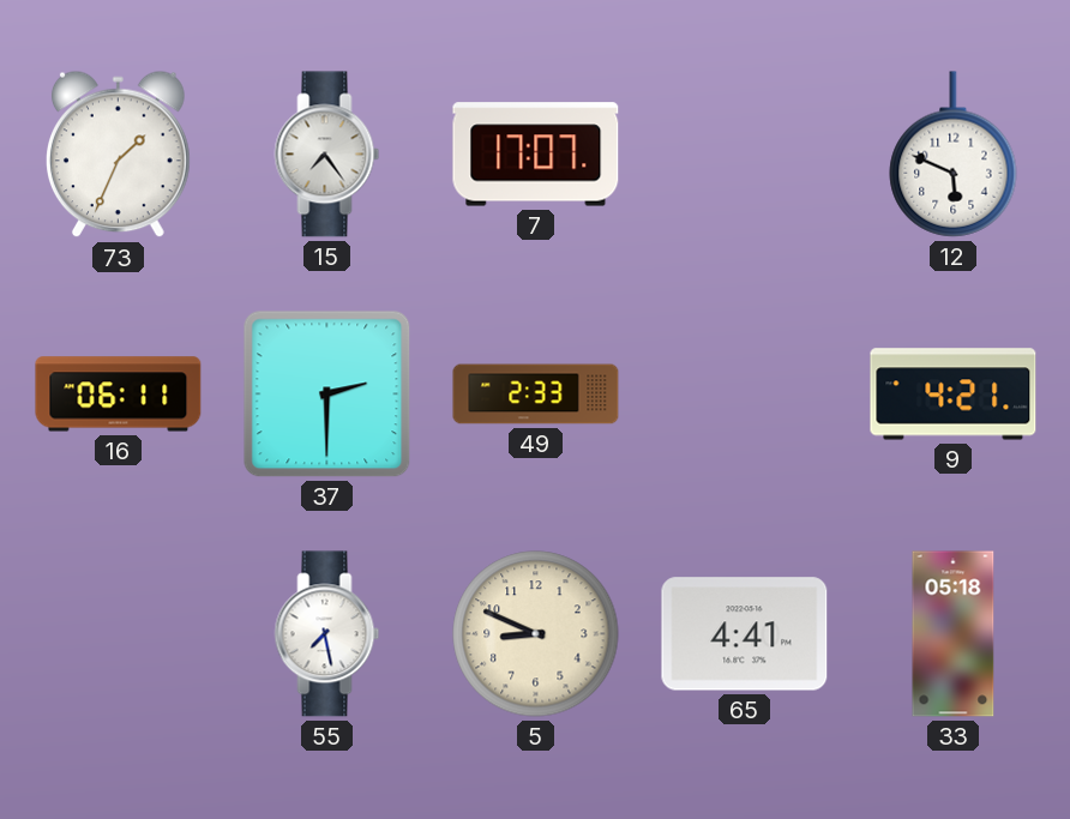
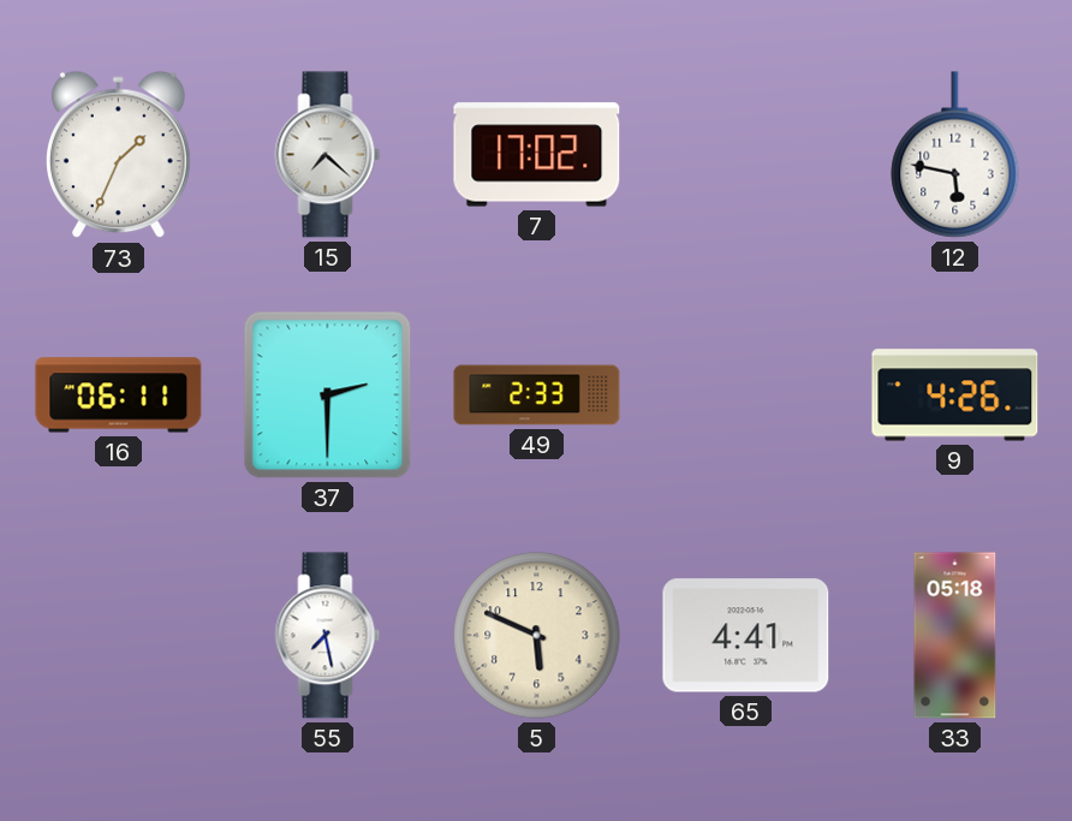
15: 7:24 -> 7:22 (328, 155)
7: 17:07 -> 17:02 (537, 155)
12: 5:49 -> 5:47 (955, 155)
9: 4:21 -> 4:26 (955, 395)
5: 8:49 -> 5:49 (537, 636)
